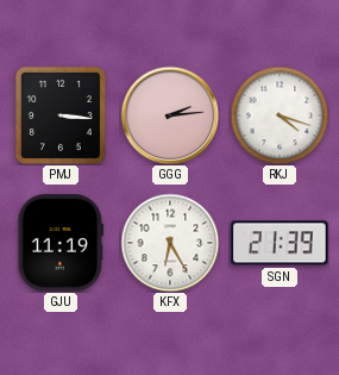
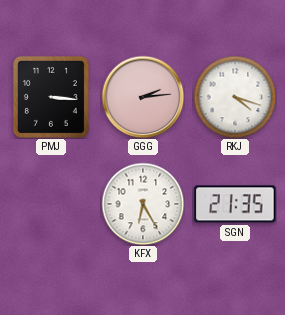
GJU: 11:19 -> none (61, 243)
SGN: 21:39 -> 21:35 (235, 204)
